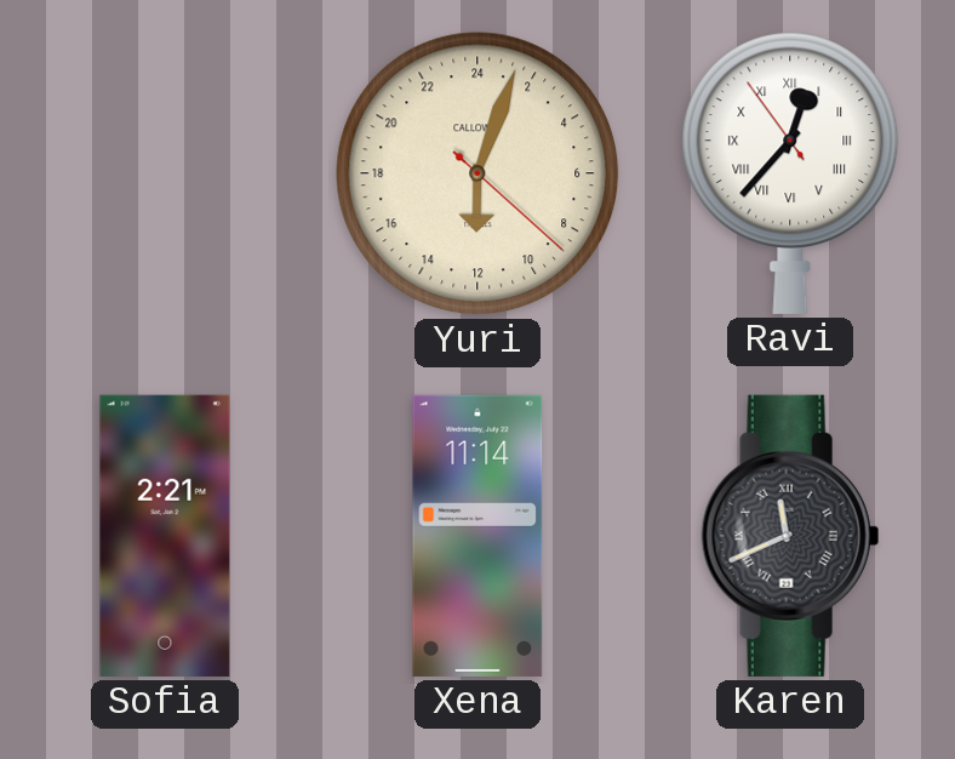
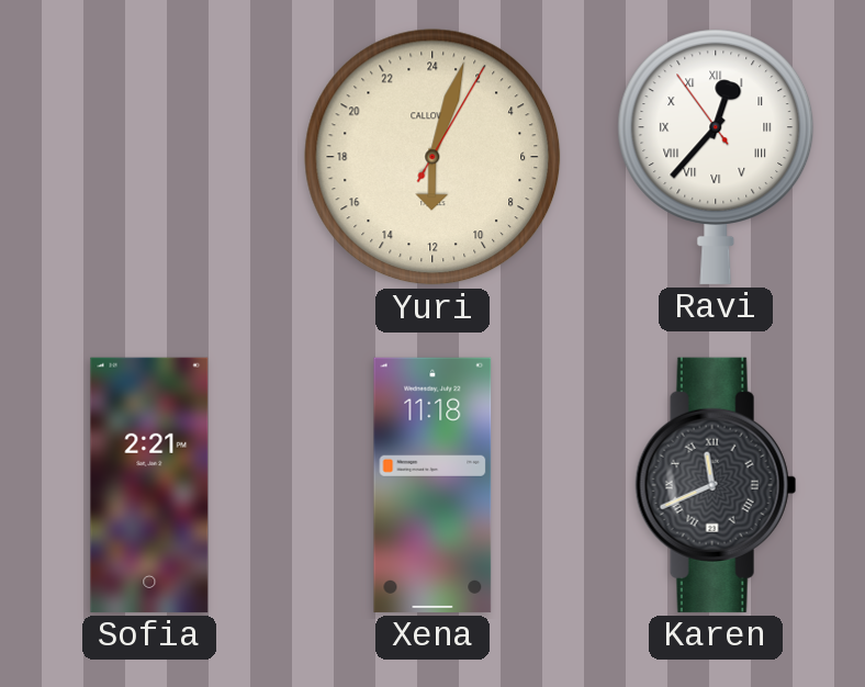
Yuri: 12:03:22 -> 12:03:05 (432, 157)
Xena: 11:14 -> 11:18 (432, 485)
